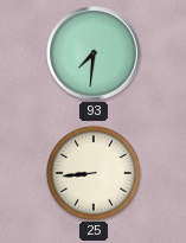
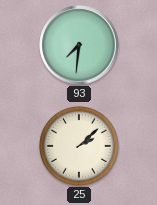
25: 8:44 -> 2:08 (79, 146)
